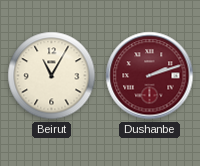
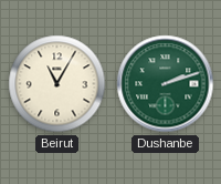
Dushanbe dial: burgundy -> green (166, 84)
